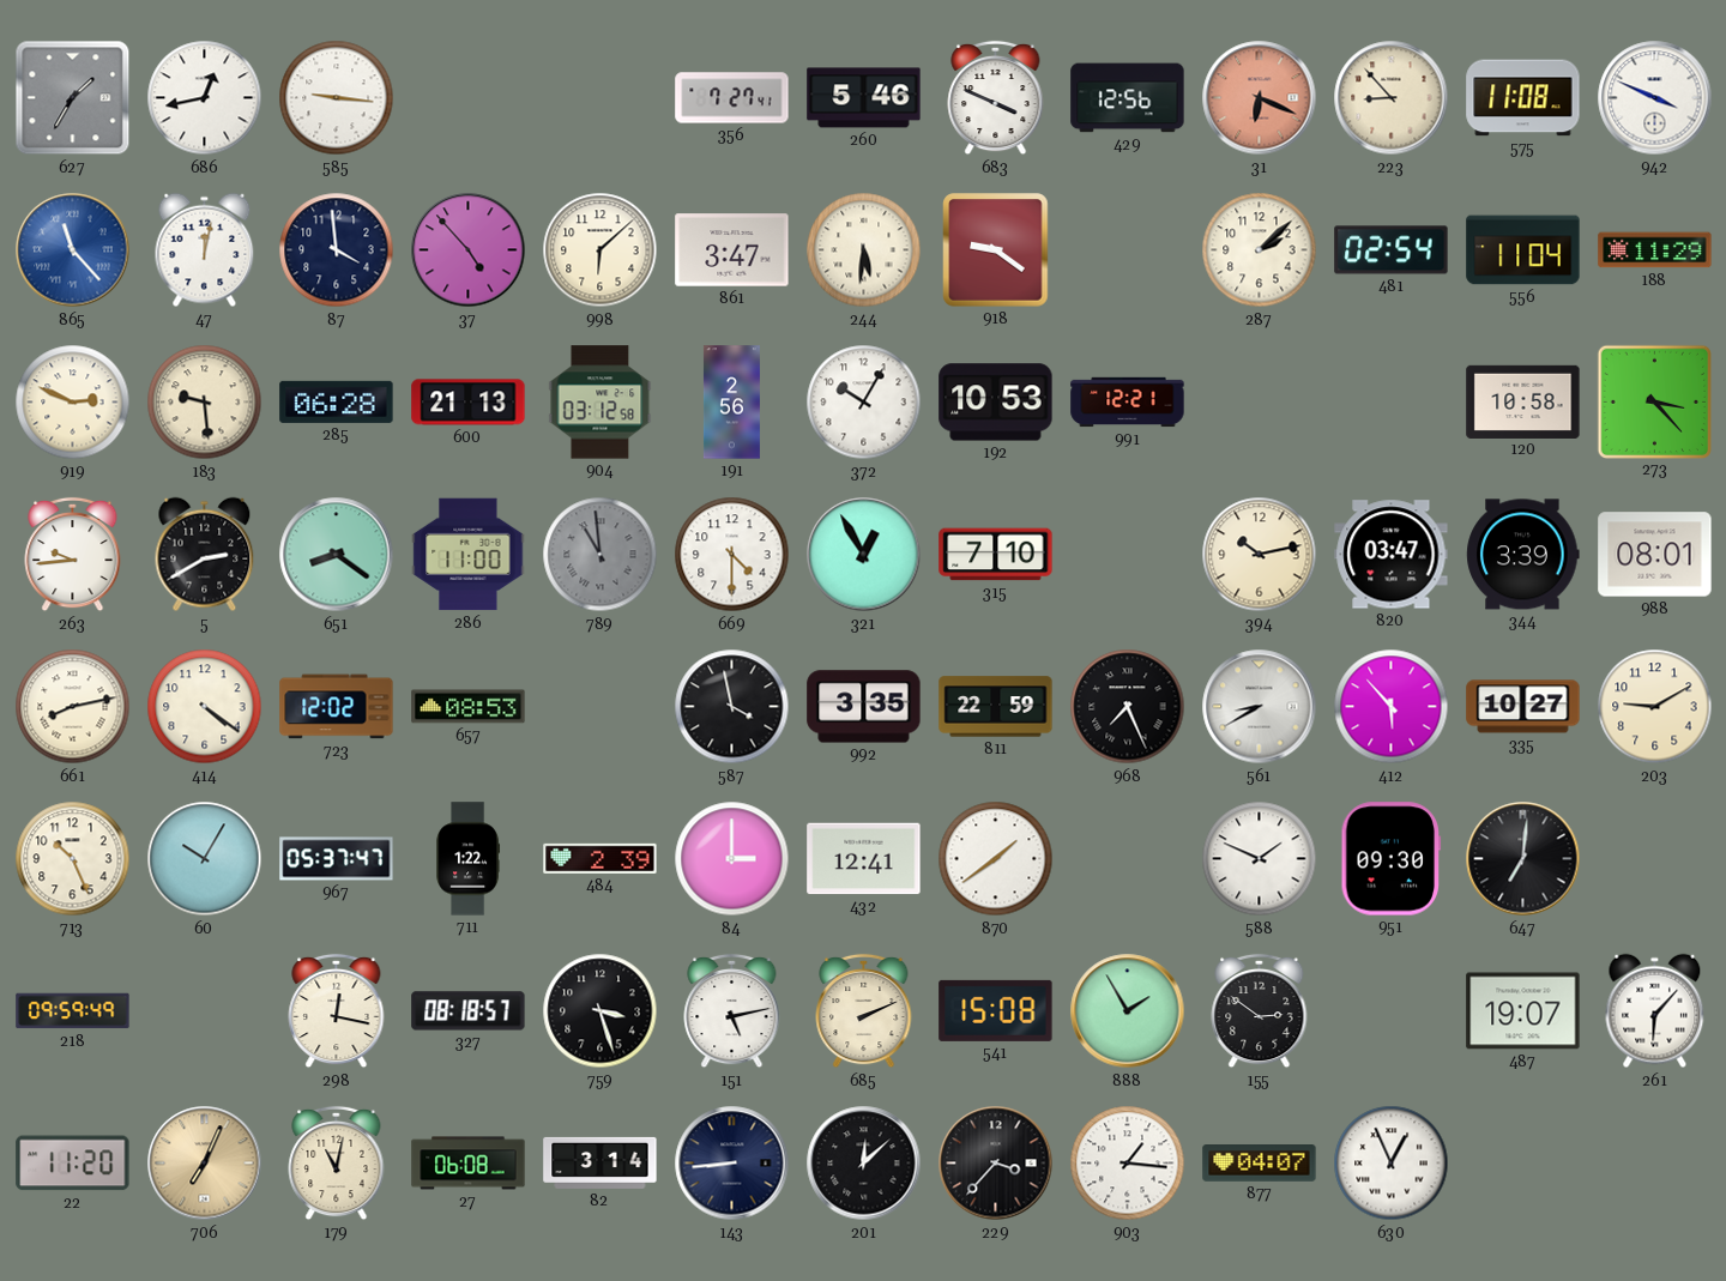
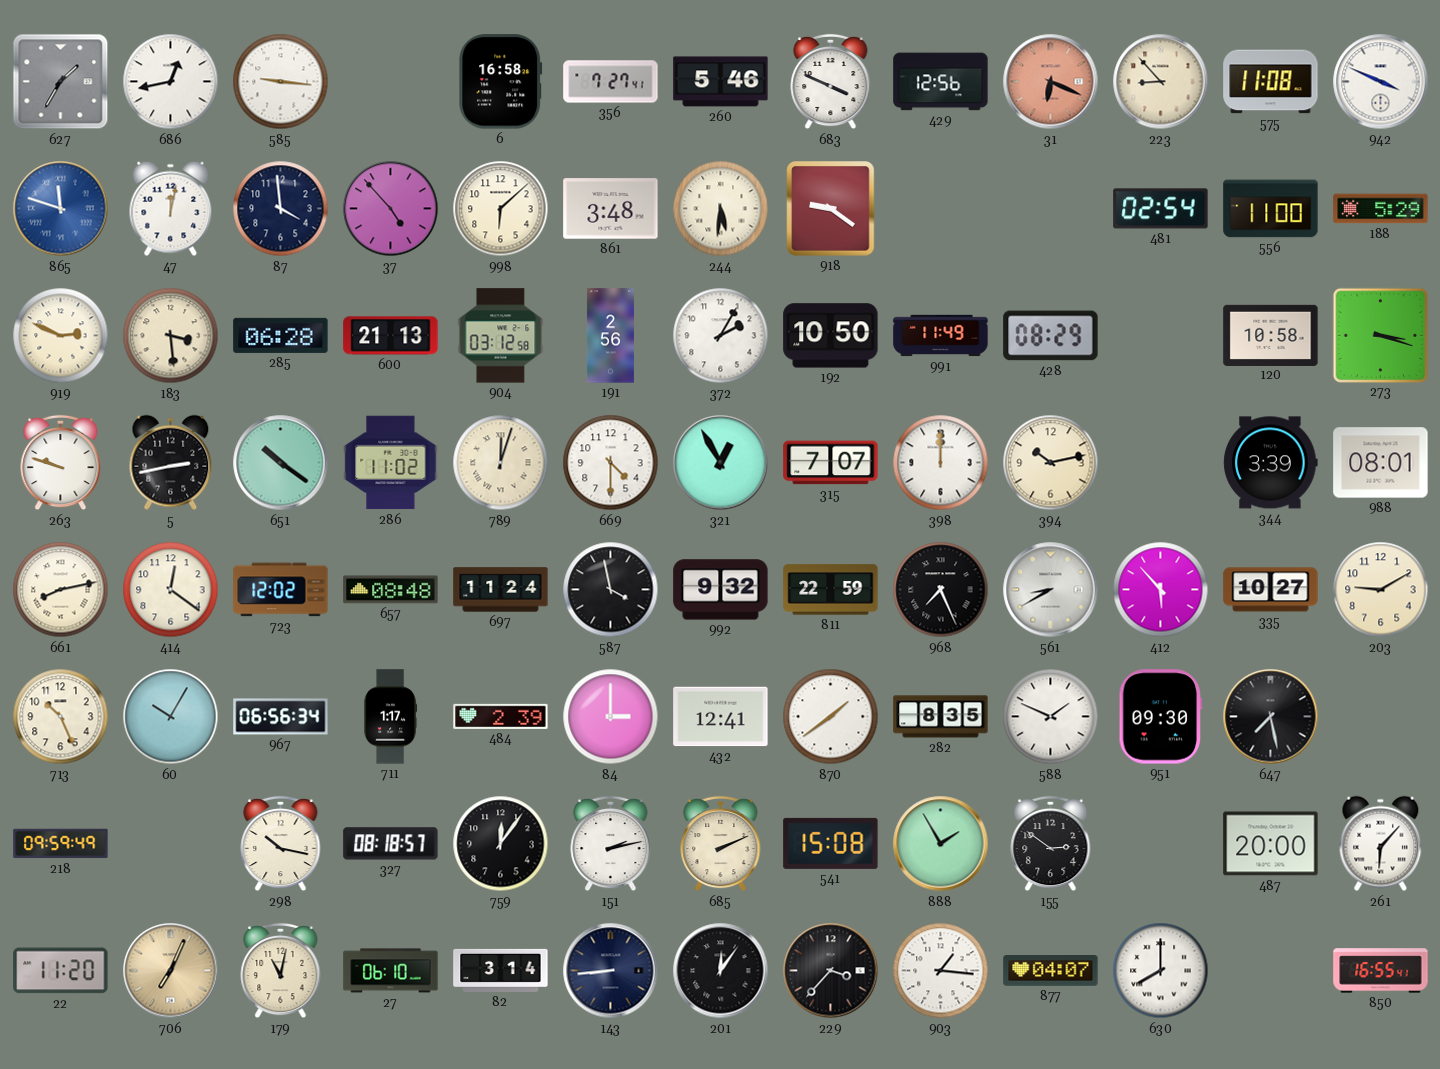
6: none -> 16:58 (501, 82)
865: 11:23 -> 11:48 (61, 209)
861: 3:47 -> 3:48 (611, 209)
287: 2:08 -> none (1260, 250)
556: 11:04 -> 11:00 (1271, 209)
188: 11:29 -> 5:29 (1381, 209)
183: 9:29 -> 3:29 (171, 336)
372: 10:05 -> 2:05 (721, 336)
192: 10:53 -> 10:50 (831, 336)
991: 12:21 -> 11:49 (941, 336)
428: none -> 08:29 (1051, 336)
273: 3:23 -> 3:18 (1380, 335)
263: 9:44 -> 9:48 (61, 463)
5: 2:40 -> 2:43 (171, 463)
651: 8:21 -> 10:21 (281, 463)
286: 11:00 -> 11:02 (391, 463)
789: 10:59 -> 12:03 (501, 463)
789 dial: grey -> cream (501, 463)
315: 7:10 -> 7:07 (831, 463)
398: none -> 12:00 (941, 463)
820: 03:47 -> none (1392, 555)
414: 4:21 -> 12:21 (171, 590)
657: 08:53 -> 08:48 (391, 590)
697: none -> 11:24 (501, 590)
992: 3:35 -> 9:32 (721, 590)
967: 05:37 -> 06:56 (281, 717)
711: 1:22 -> 1:17 (391, 717)
282: none -> 8:35 (941, 717)
647: 7:01 -> 7:28 (1271, 717)
298: 12:17 -> 10:17 (281, 844)
759: 3:27 -> 12:06 (501, 844)
151: 5:13 -> 2:13 (611, 844)
487: 19:07 -> 20:00 (1271, 844)
27: 06:08 -> 06:10 (391, 971)
201: 12:08 -> 12:06 (721, 971)
630: 12:56 -> 8:00 (1161, 971)
850: none -> 16:55 (1381, 971)
